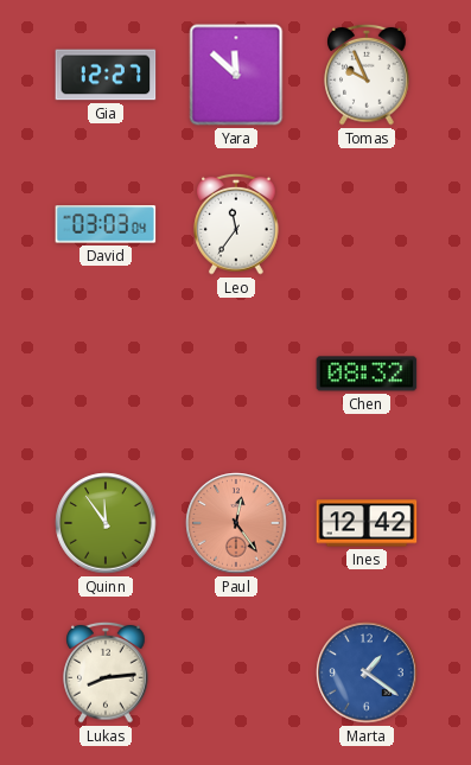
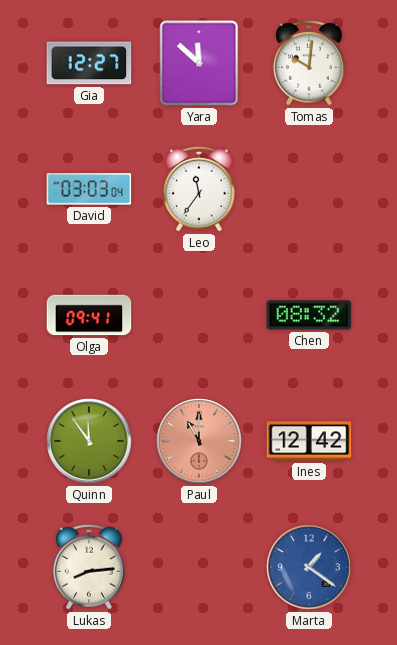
Tomas: 9:56 -> 10:01 (309, 63)
Olga: none -> 09:41 (89, 315)
Paul: 12:24 -> 11:00 (199, 441)
